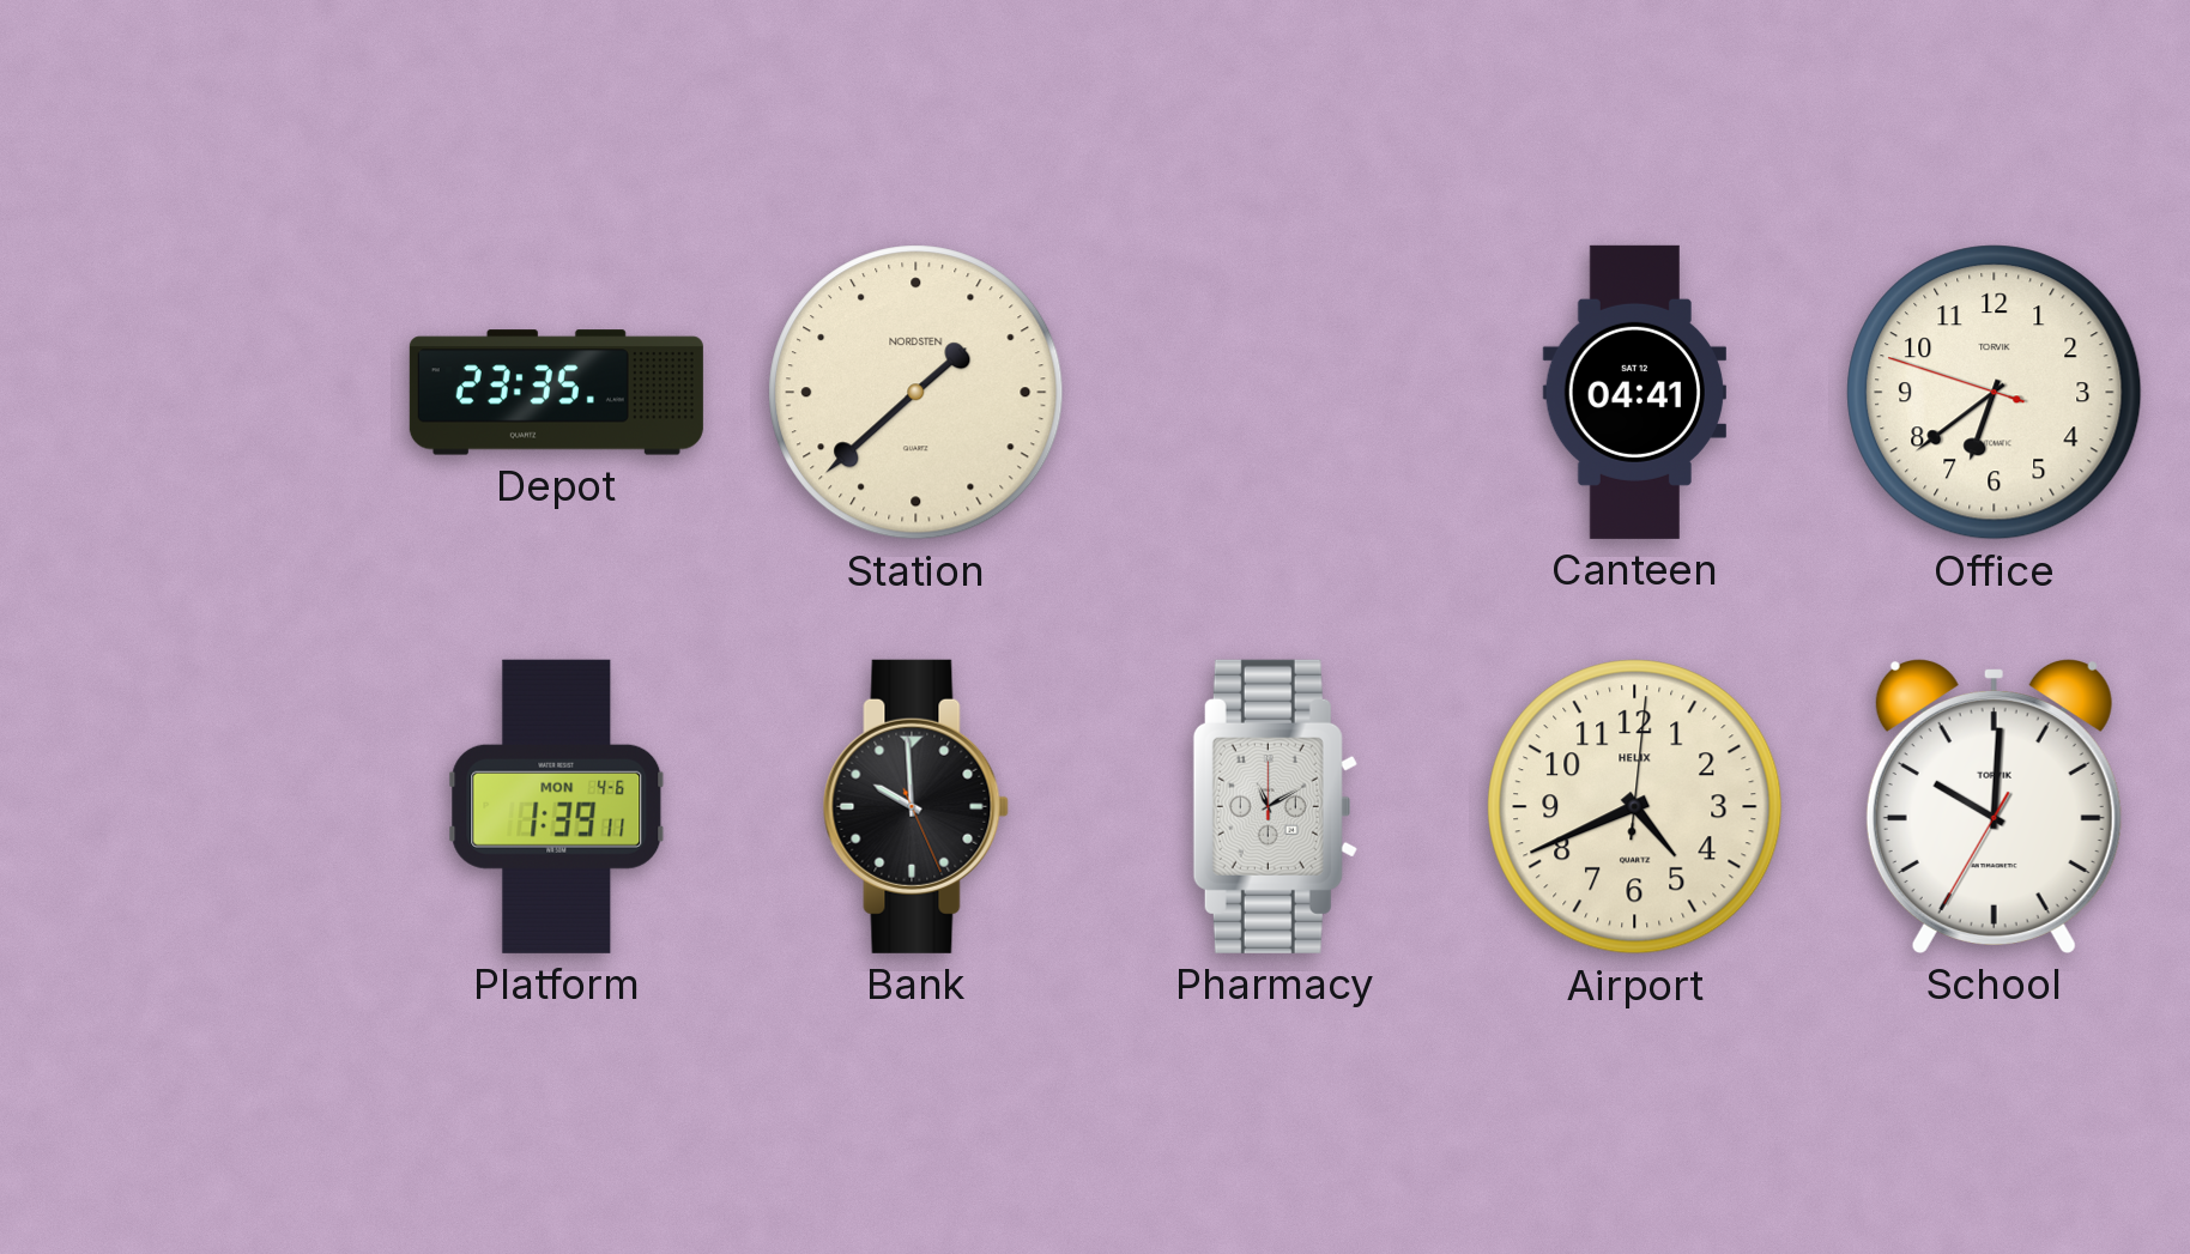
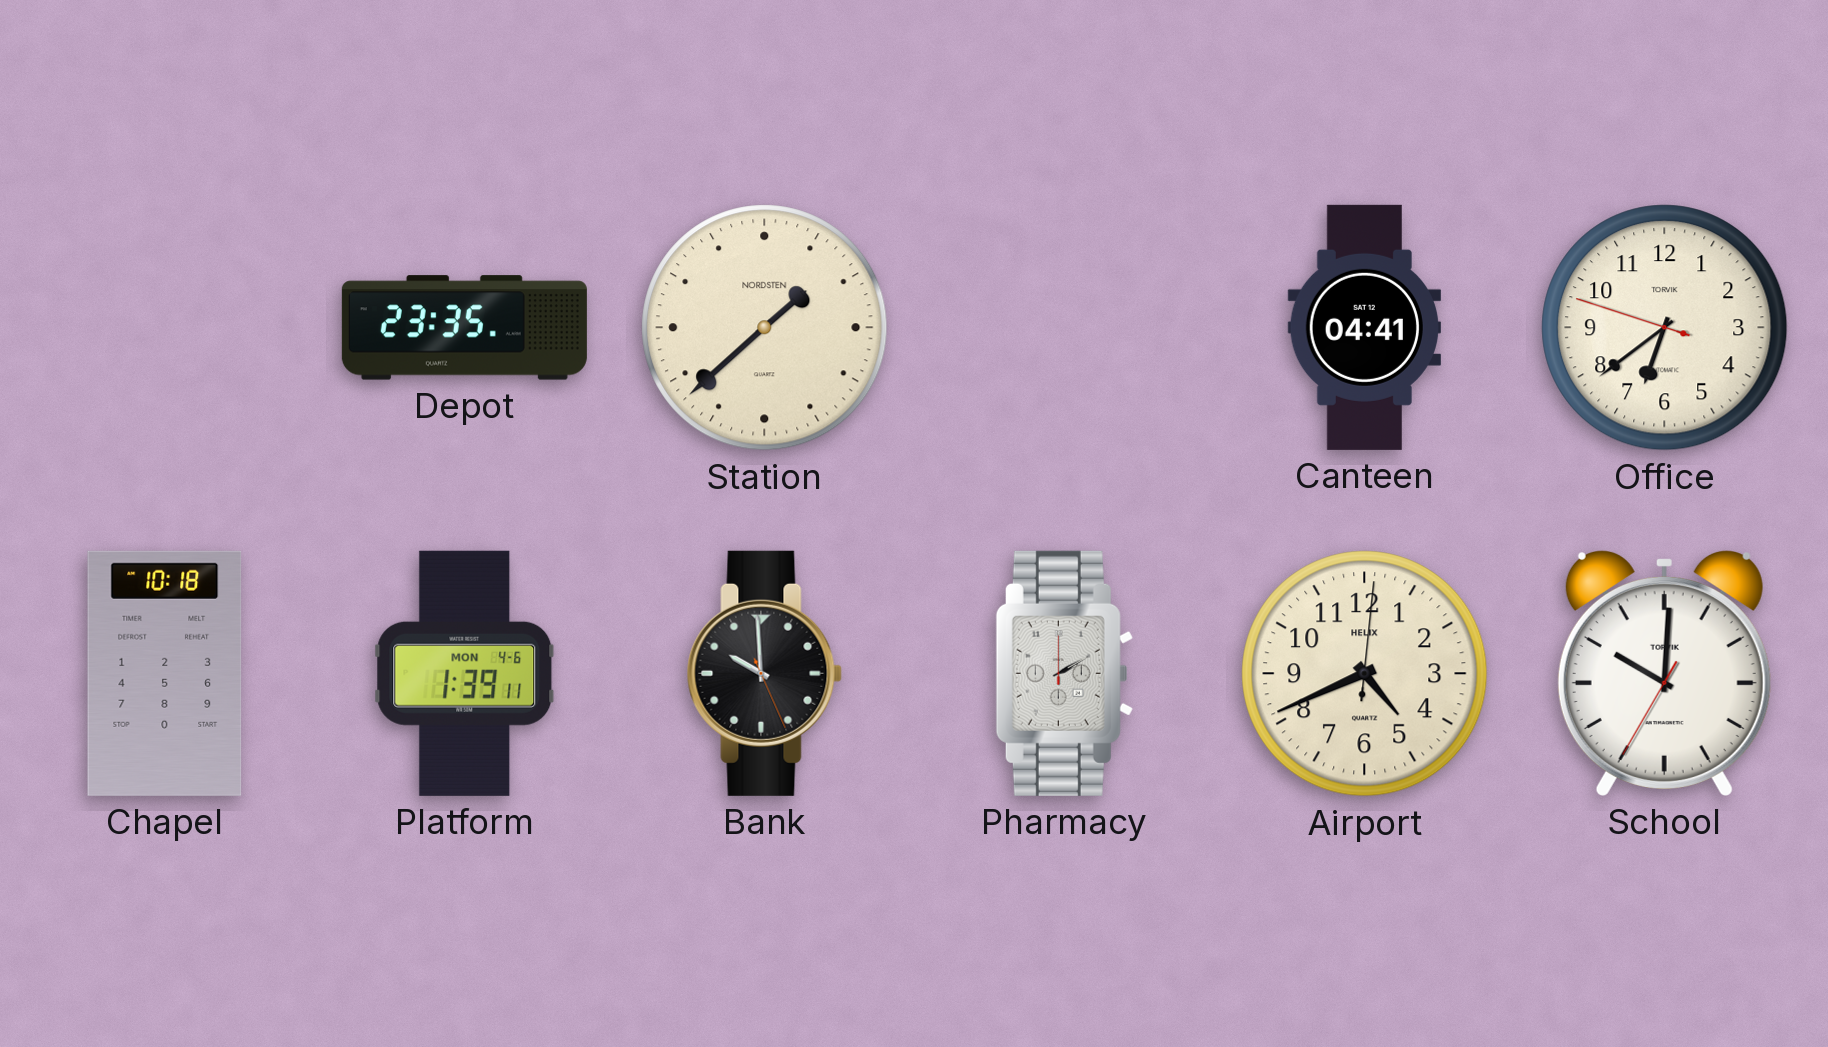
Chapel: none -> 10:18 (165, 673)
Pharmacy: 11:10 -> 2:10 (1064, 673)
